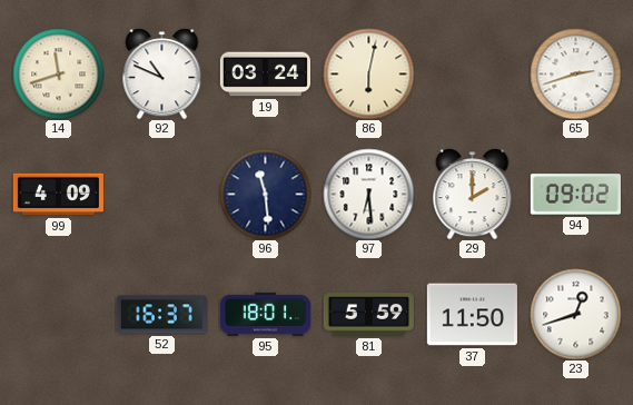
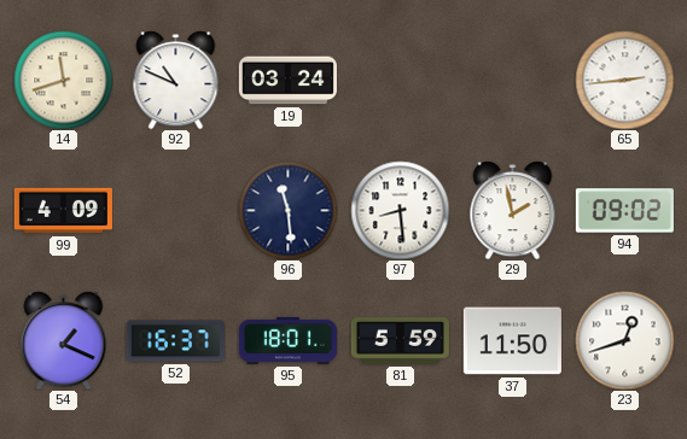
86: 6:02 -> none (368, 73)
65: 2:42 -> 2:44 (624, 80)
97: 6:29 -> 8:29 (400, 210)
29: 2:00 -> 1:58 (513, 210)
54: none -> 1:19 (64, 340)
